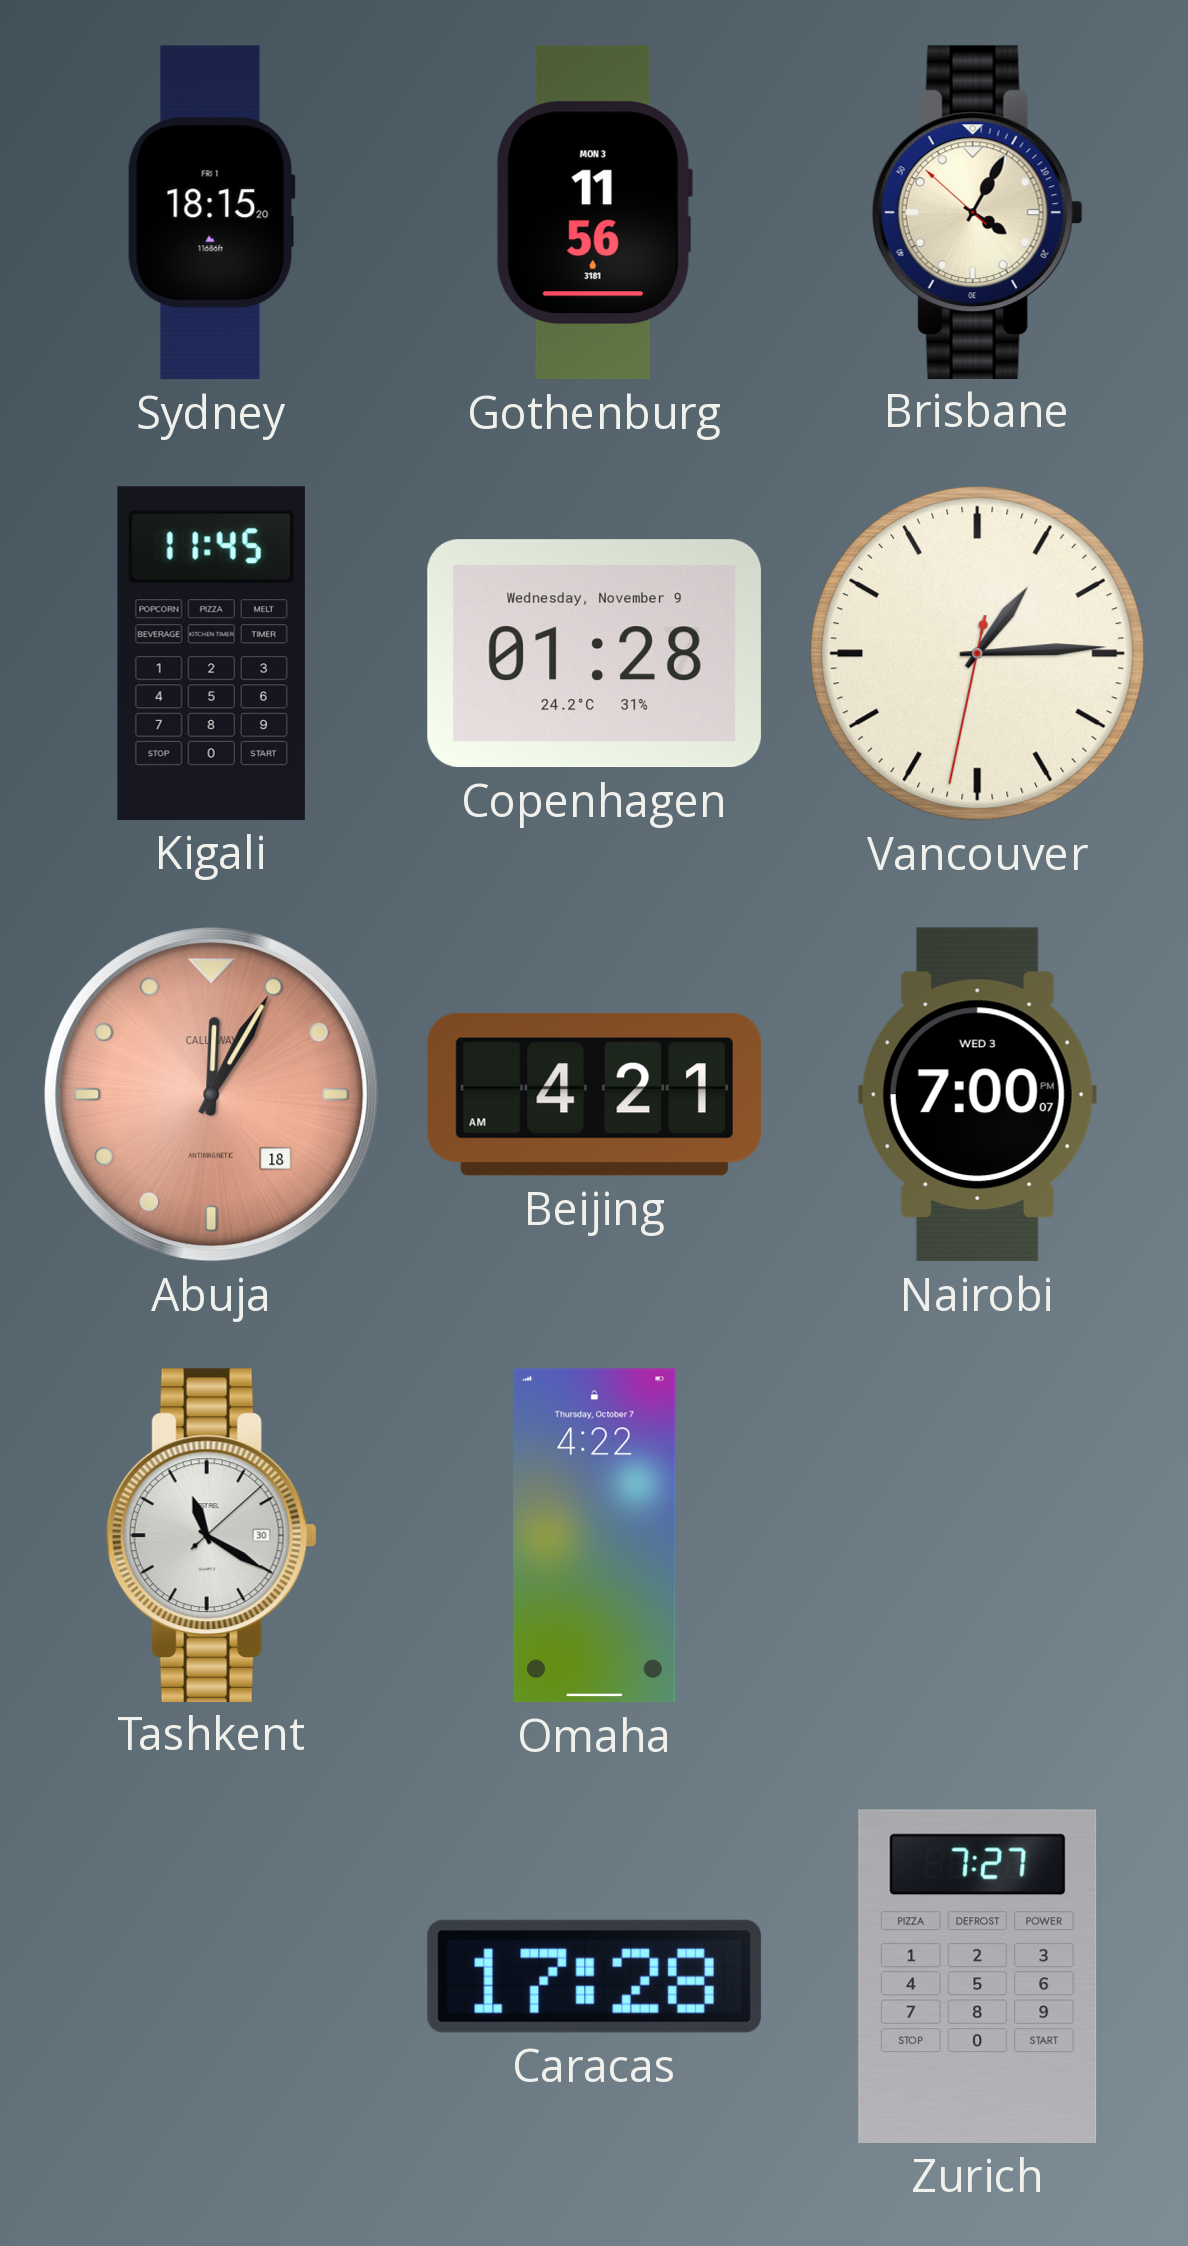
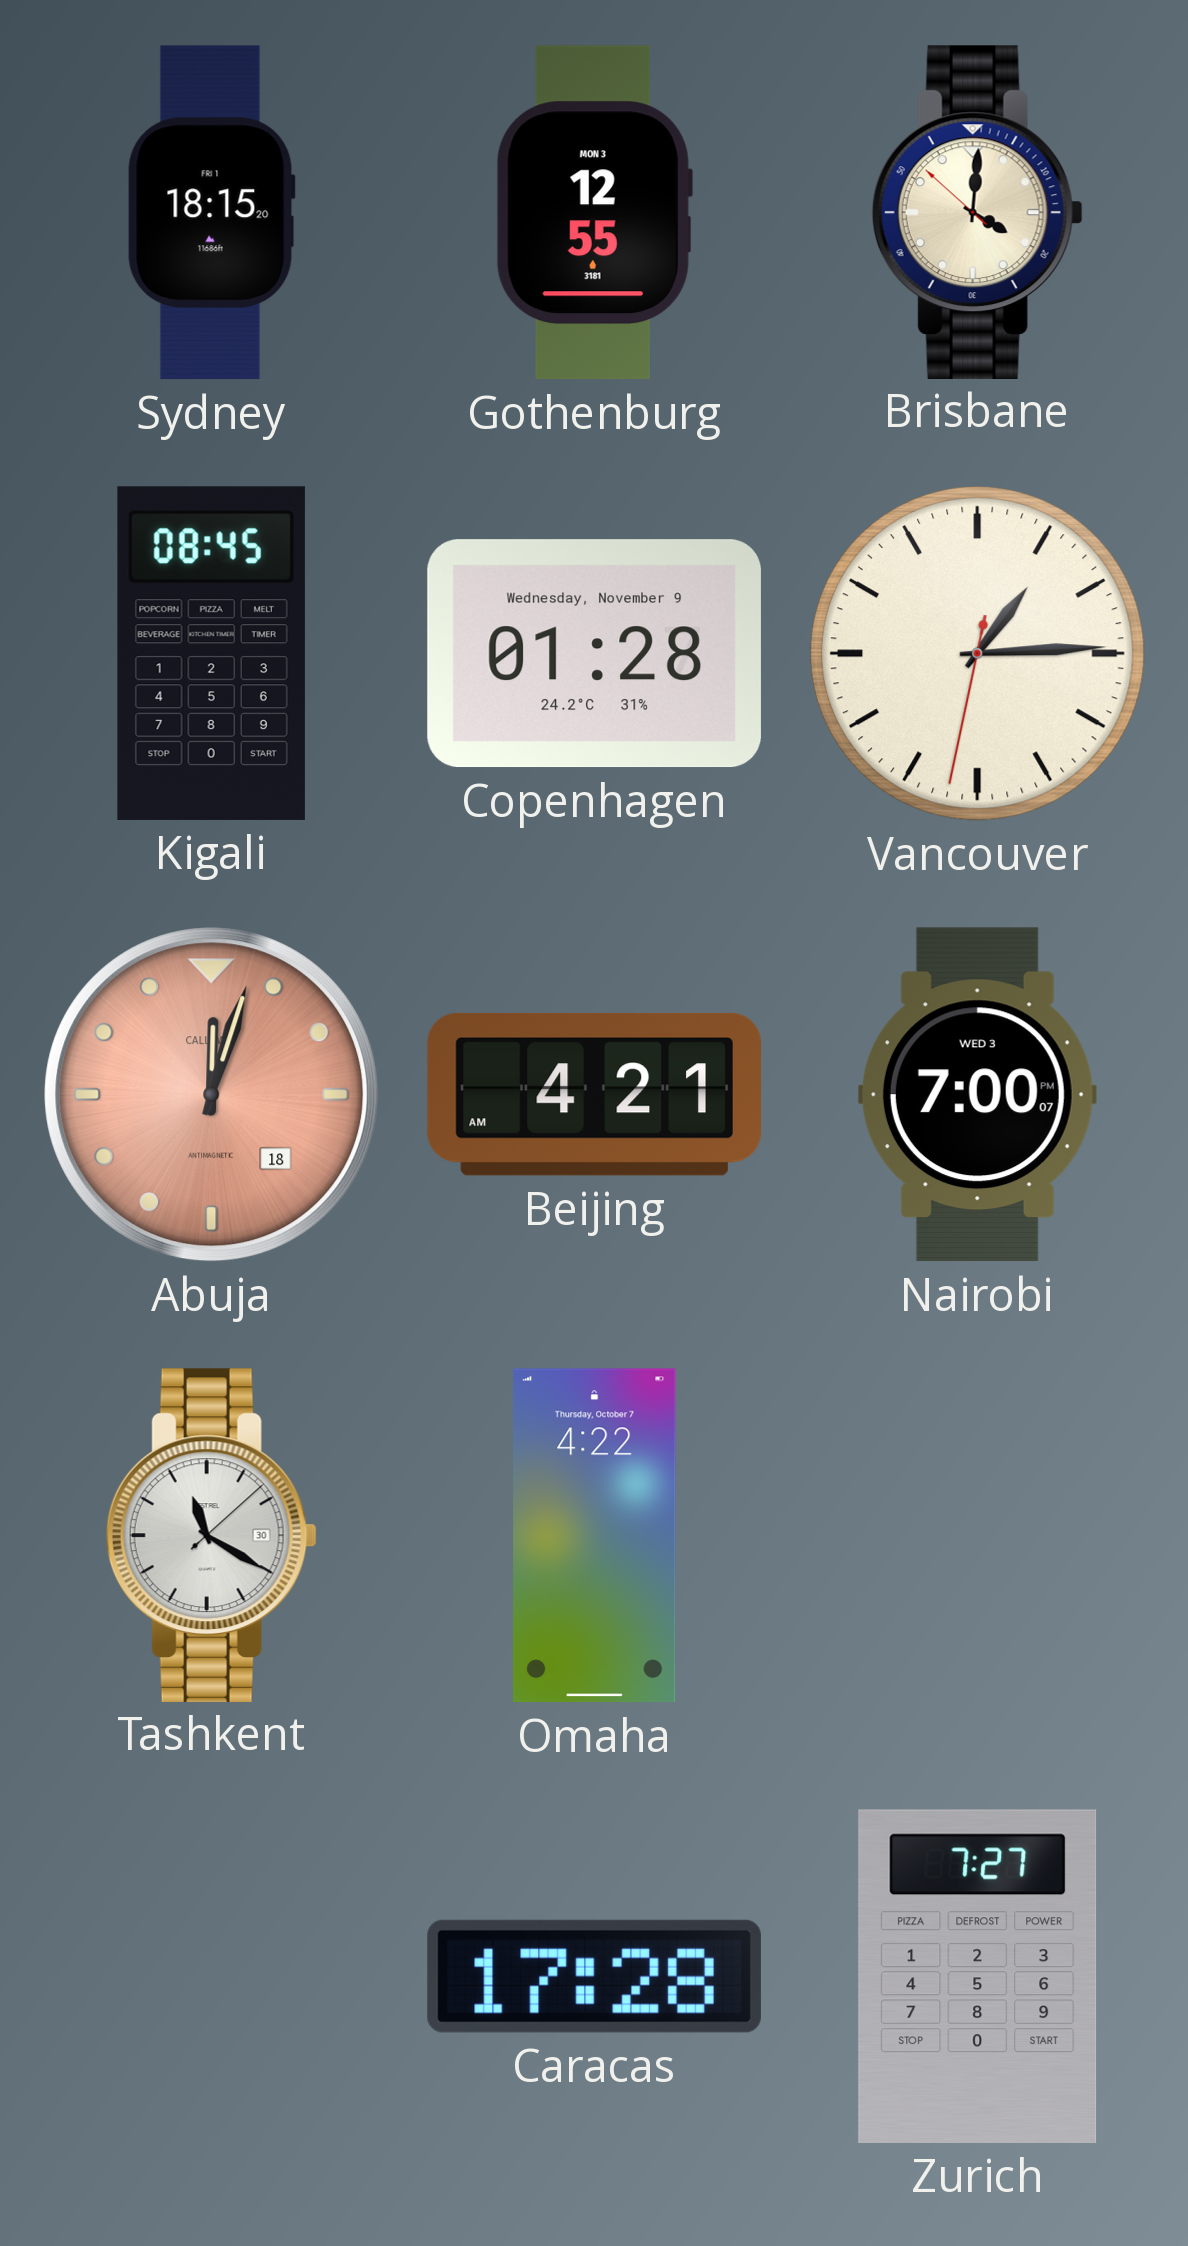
Gothenburg: 11:56 -> 12:55 (594, 213)
Brisbane: 4:04 -> 4:00 (977, 212)
Kigali: 11:45 -> 08:45 (211, 653)
Abuja: 12:05 -> 12:03 (212, 1095)
